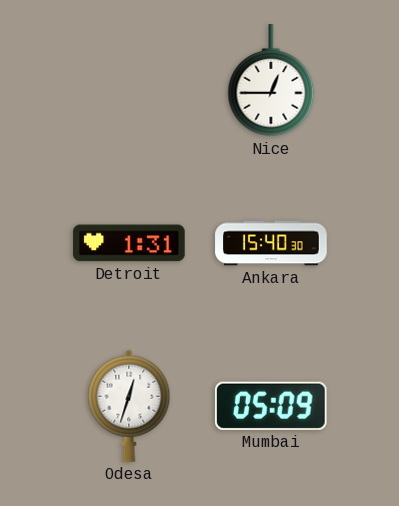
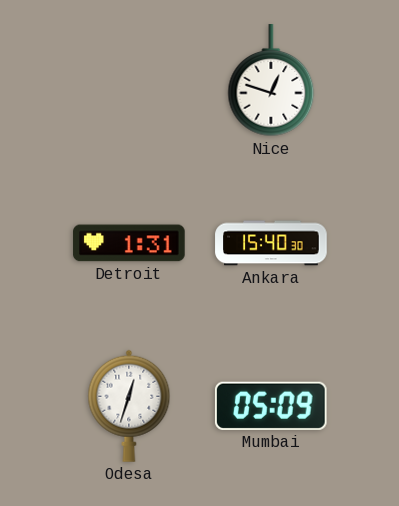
Nice: 12:45 -> 12:48 (271, 81)
